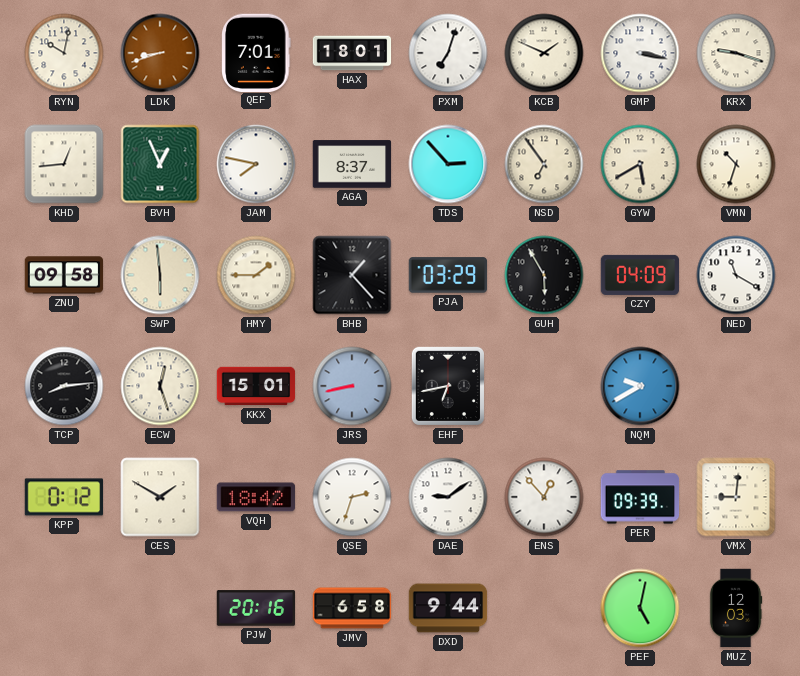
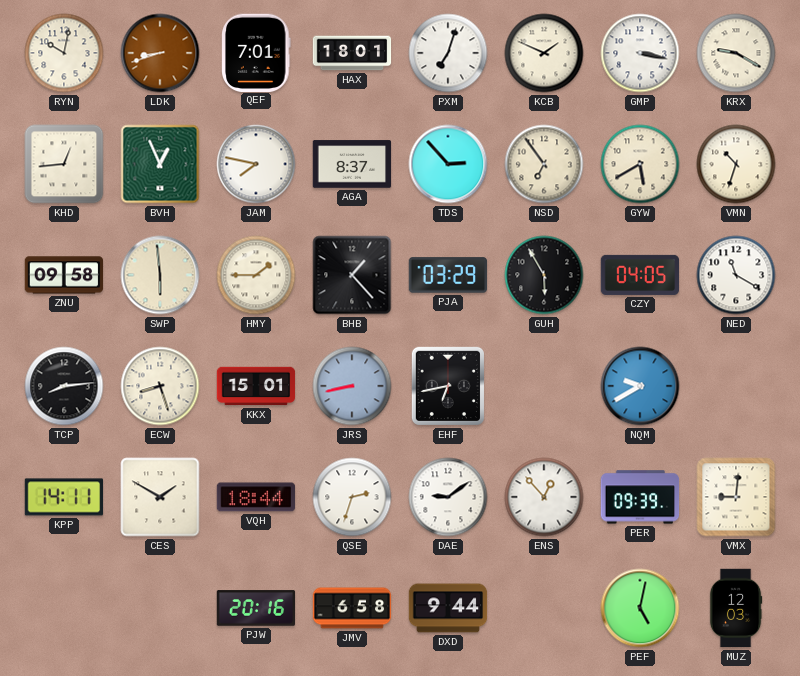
KRX: 9:18 -> 9:20 (736, 53)
CZY: 04:09 -> 04:05 (640, 275)
ECW: 12:27 -> 8:27 (160, 386)
KPP: 0:12 -> 14:11 (64, 497)
VQH: 18:42 -> 18:44 (256, 497)
